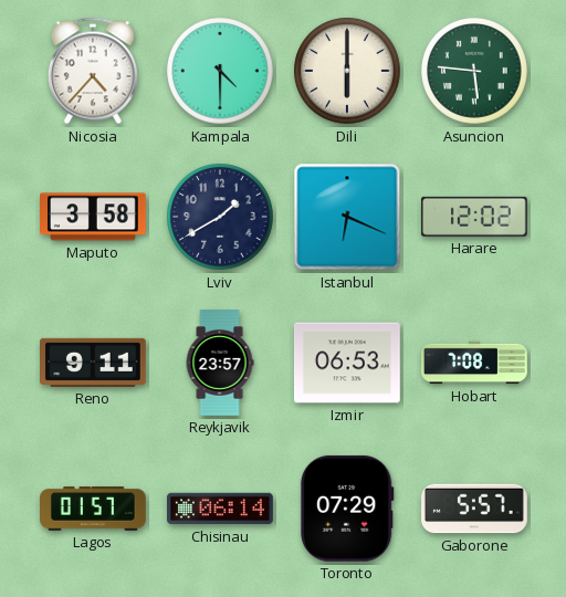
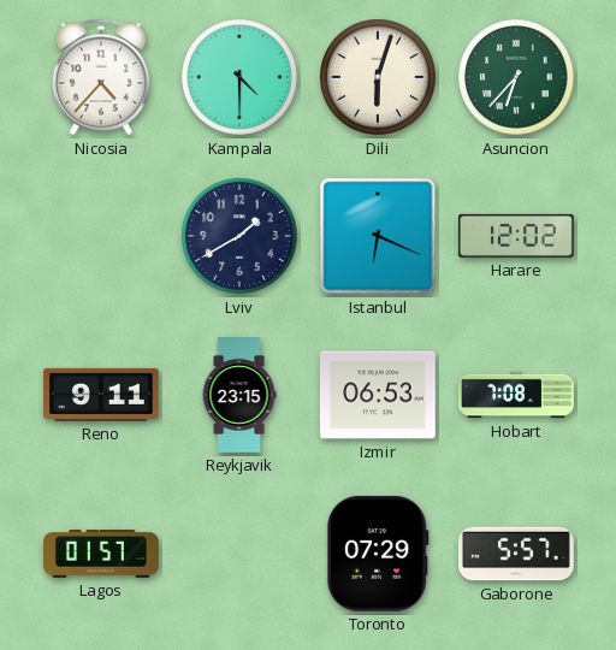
Dili: 6:00 -> 6:03 (379, 77)
Asuncion: 5:46 -> 6:37 (517, 77)
Maputo: 3:58 -> none (94, 217)
Reykjavik: 23:57 -> 23:15 (239, 395)
Chisinau: 06:14 -> none (221, 509)
